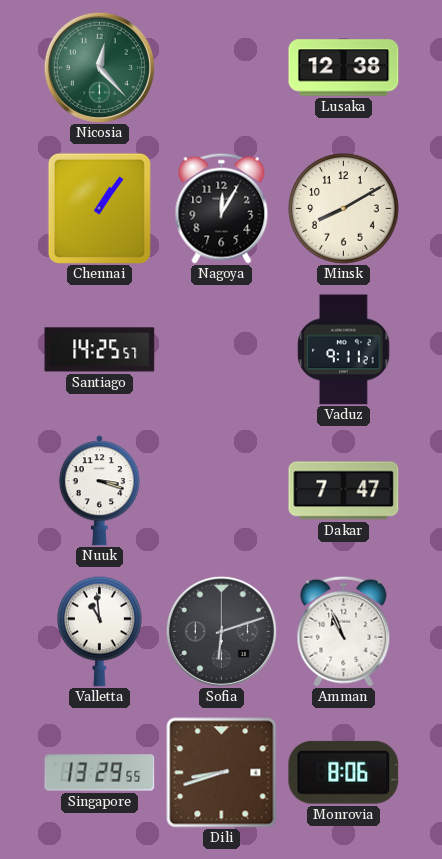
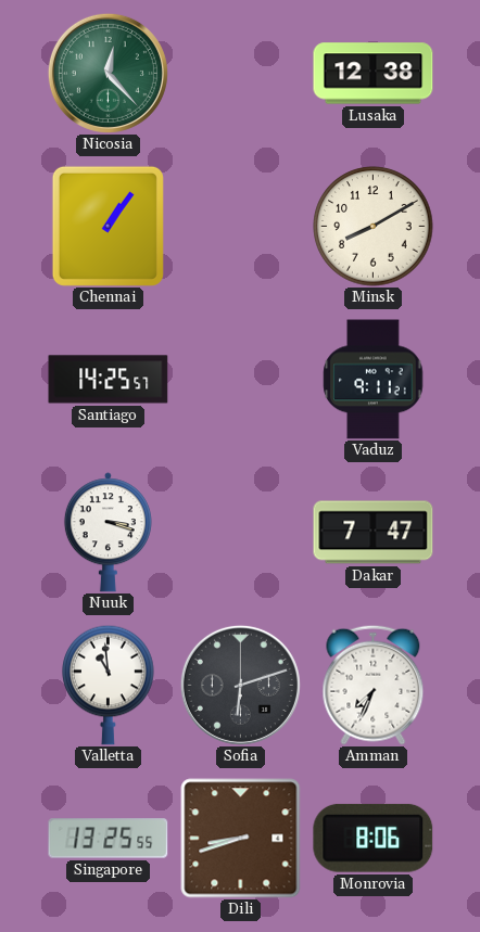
Nagoya: 12:05 -> none (222, 208)
Amman: 10:56 -> 7:34 (374, 685)
Singapore: 13:29 -> 13:25 (109, 839)
